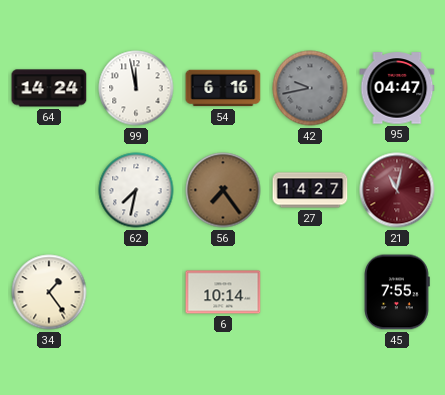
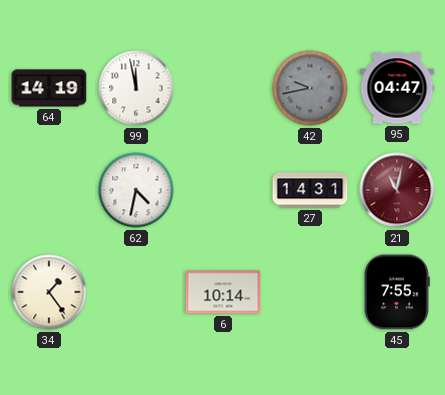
64: 14:24 -> 14:19 (49, 88)
54: 6:16 -> none (223, 88)
62: 7:32 -> 4:32 (136, 190)
56: 7:24 -> none (223, 190)
27: 14:27 -> 14:31 (310, 190)
